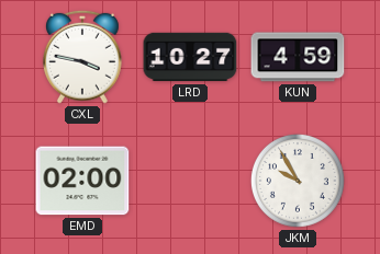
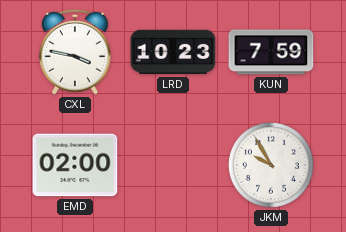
LRD: 10:27 -> 10:23 (173, 52)
KUN: 4:59 -> 7:59 (271, 52)
